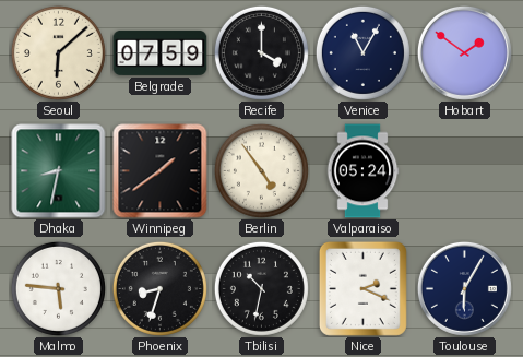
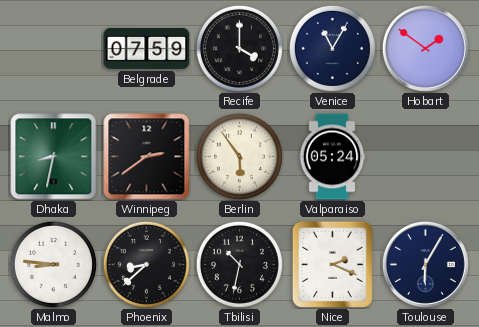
Seoul: 6:08 -> none (58, 52)
Winnipeg: 1:39 -> 2:39 (147, 157)
Berlin: 4:54 -> 5:54 (239, 156)
Malmo: 5:46 -> 8:46 (53, 264)
Phoenix: 8:33 -> 8:38 (146, 264)
